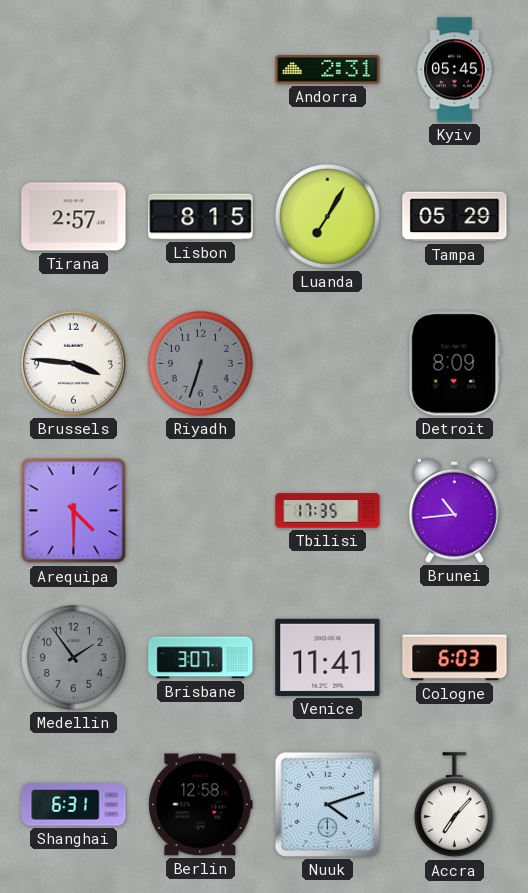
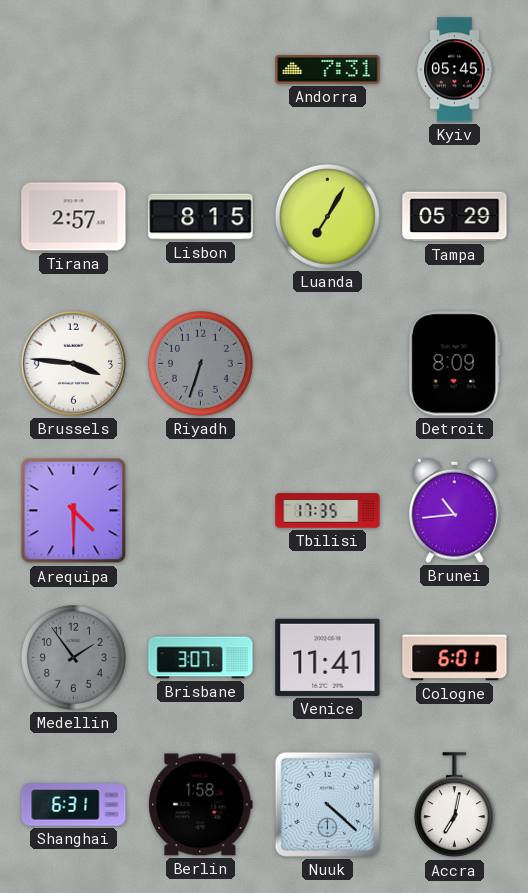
Andorra: 2:31 -> 7:31 (328, 70)
Cologne: 6:03 -> 6:01 (455, 658)
Berlin: 12:58 -> 1:58 (201, 805)
Nuuk: 4:12 -> 4:22 (327, 804)
Accra: 7:07 -> 7:02 (454, 805)
